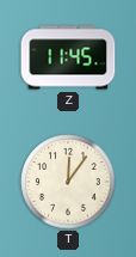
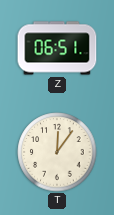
Z: 11:45 -> 06:51 (57, 48)
